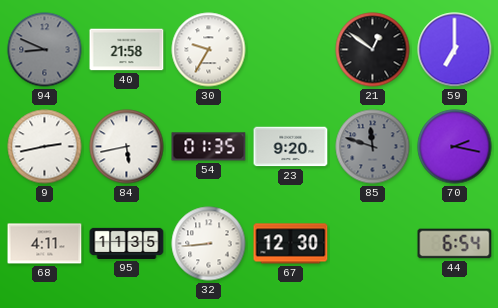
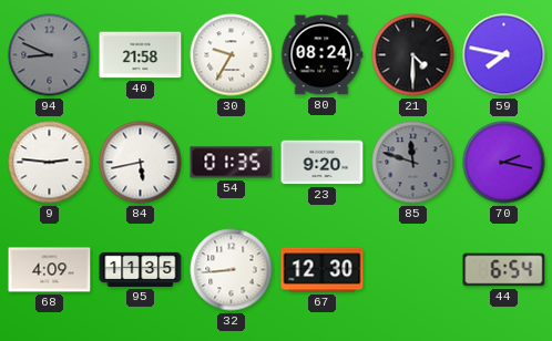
80: none -> 08:24 (321, 55)
21: 12:51 -> 4:30 (413, 55)
59: 7:00 -> 7:47 (504, 55)
9: 2:43 -> 2:46 (50, 163)
68: 4:11 -> 4:09 (50, 270)
